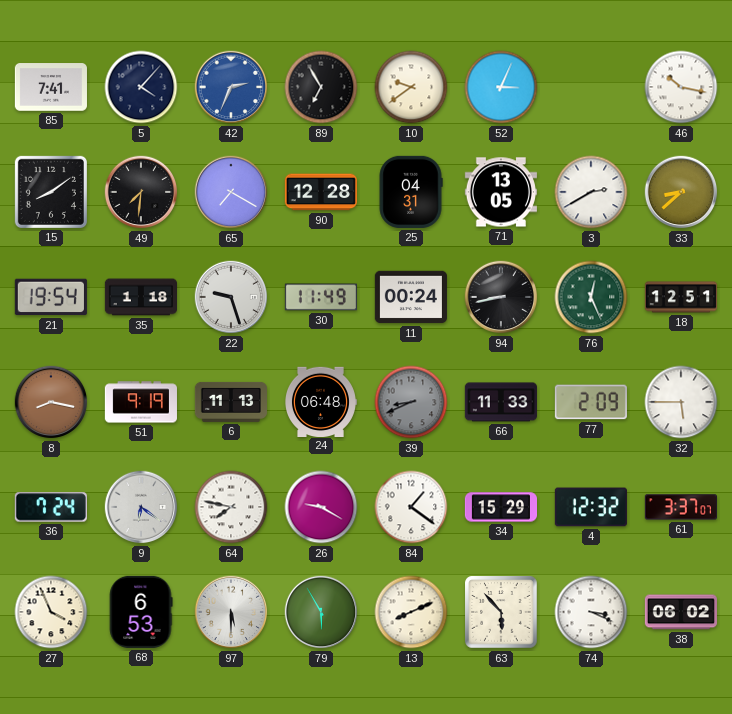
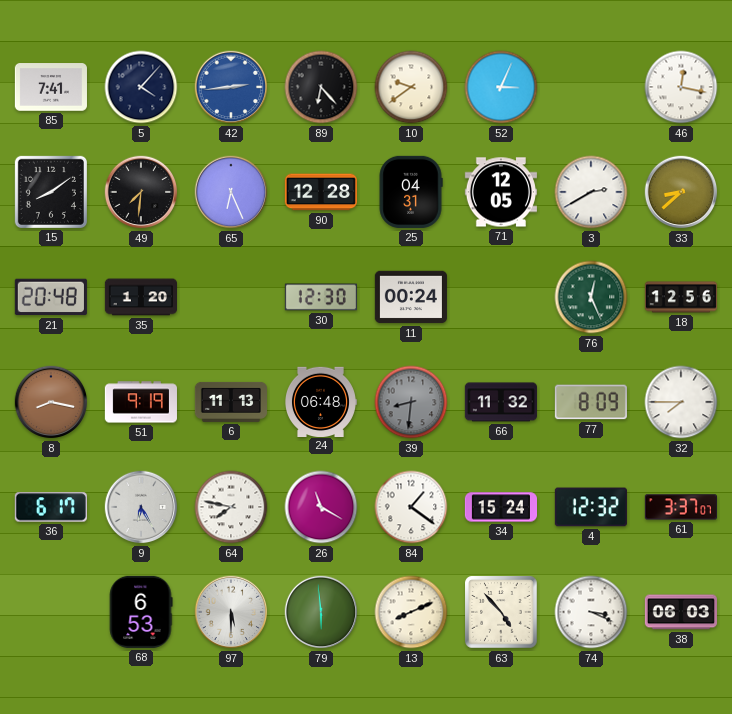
42: 2:34 -> 2:44 (231, 87)
89: 6:55 -> 6:23 (321, 87)
46: 10:17 -> 12:17 (681, 87)
65: 7:20 -> 6:26 (231, 192)
71: 13:05 -> 12:05 (501, 192)
21: 19:54 -> 20:48 (51, 297)
35: 1:18 -> 1:20 (140, 297)
22: 9:27 -> none (231, 297)
30: 11:49 -> 12:30 (321, 297)
94: 8:43 -> none (501, 297)
18: 12:51 -> 12:56 (681, 297)
39: 8:41 -> 8:31 (411, 402)
66: 11:33 -> 11:32 (501, 402)
77: 2:09 -> 8:09 (591, 402)
32: 5:45 -> 7:45 (681, 402)
36: 7:24 -> 6:17 (51, 507)
9: 6:21 -> 6:25 (141, 507)
26: 9:20 -> 11:20 (321, 507)
34: 15:29 -> 15:24 (500, 507)
27: 3:56 -> none (51, 612)
79: 5:55 -> 5:59 (321, 612)
63: 5:53 -> 4:53 (501, 612)
38: 06:02 -> 06:03 (681, 612)
